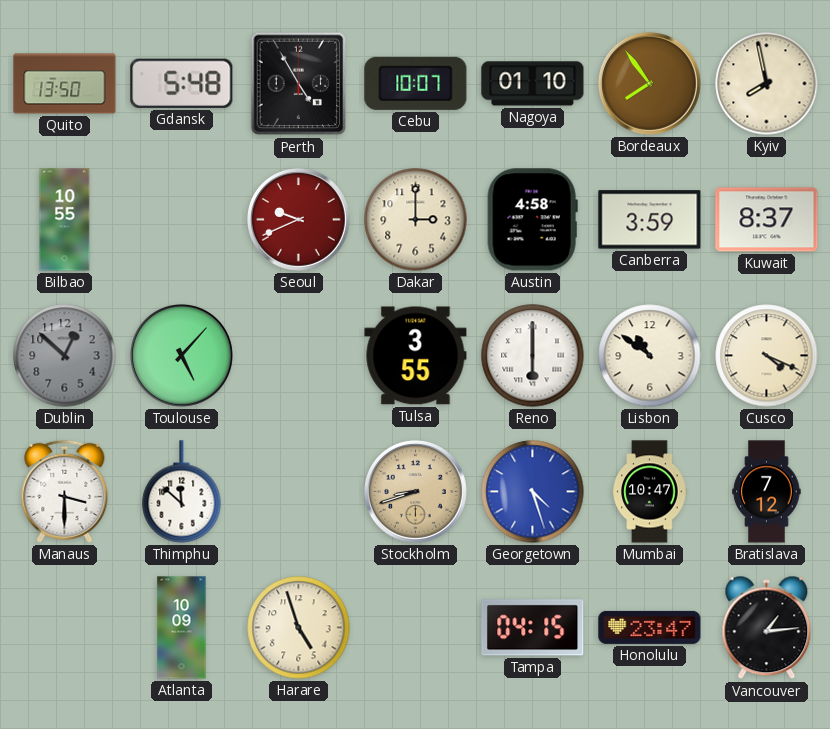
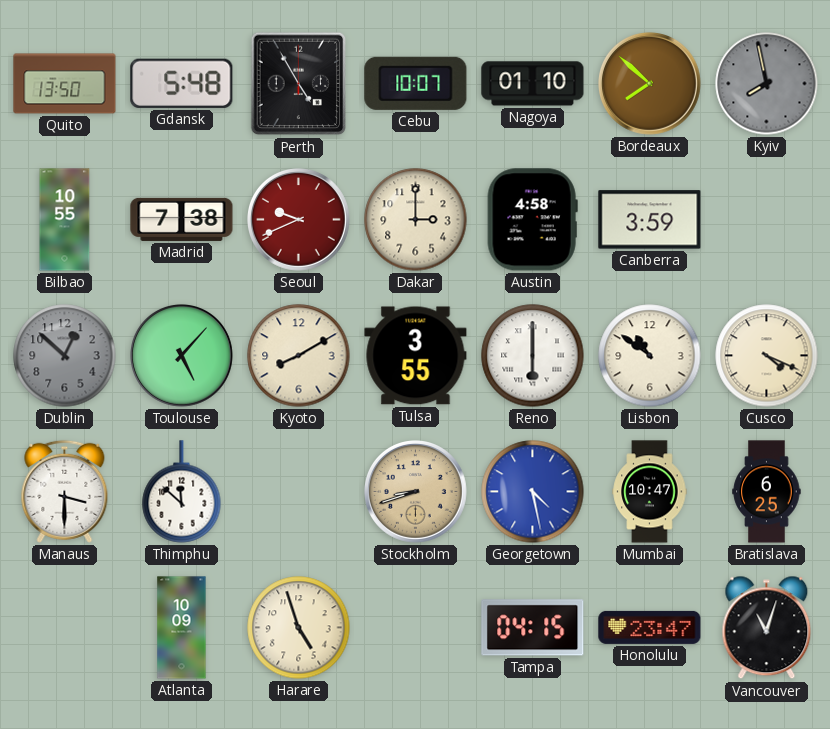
Bordeaux: 7:54 -> 7:52 (650, 84)
Kyiv dial: cream -> grey (767, 84)
Madrid: none -> 7:38 (182, 219)
Kuwait: 8:37 -> none (767, 220)
Kyoto: none -> 8:10 (299, 356)
Georgetown: 4:27 -> 4:28 (533, 492)
Bratislava: 7:12 -> 6:25 (767, 492)
Vancouver: 1:14 -> 11:03 (767, 628)
